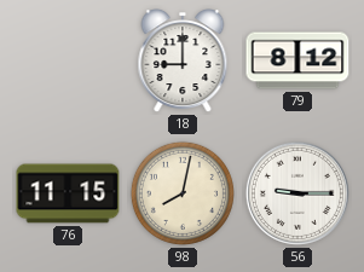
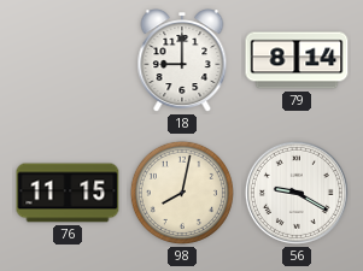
79: 8:12 -> 8:14 (297, 60)
56: 9:15 -> 9:20 (297, 193)
